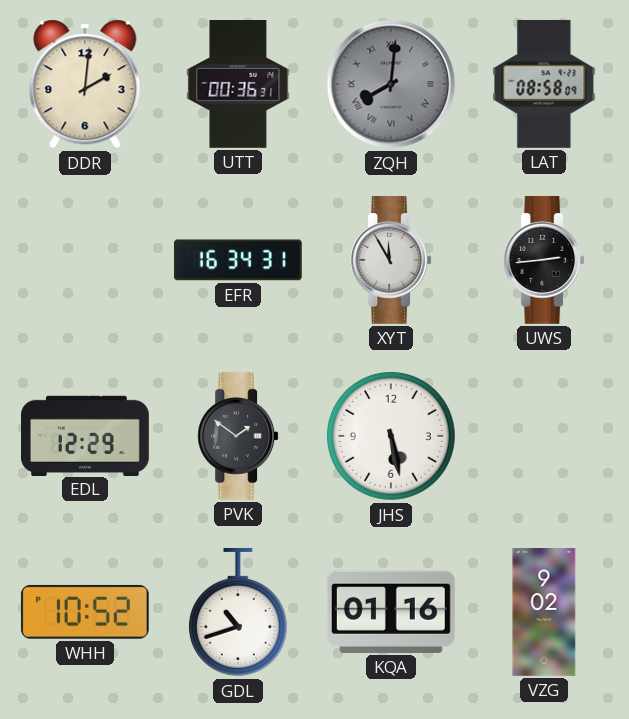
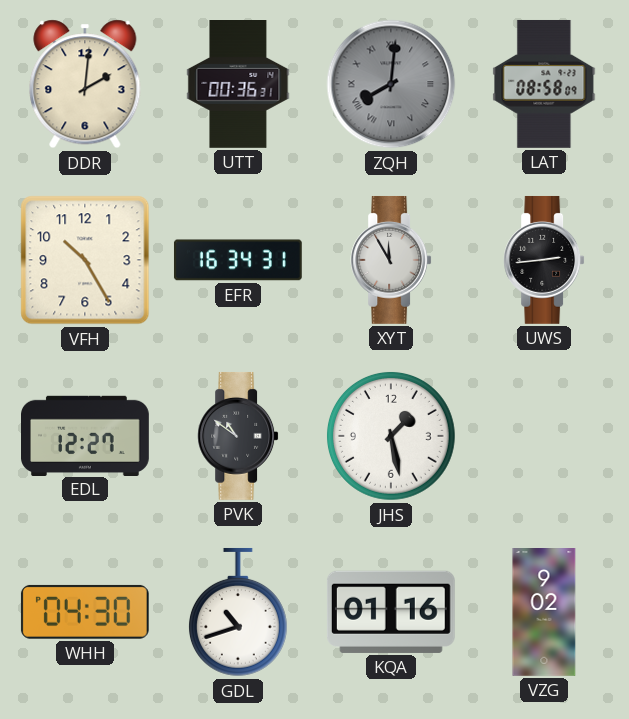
VFH: none -> 10:25 (85, 260)
EDL: 12:29 -> 12:27 (86, 435)
PVK: 1:51 -> 10:51 (238, 436)
JHS: 5:28 -> 1:28 (392, 437)
WHH: 10:52 -> 04:30 (85, 612)
